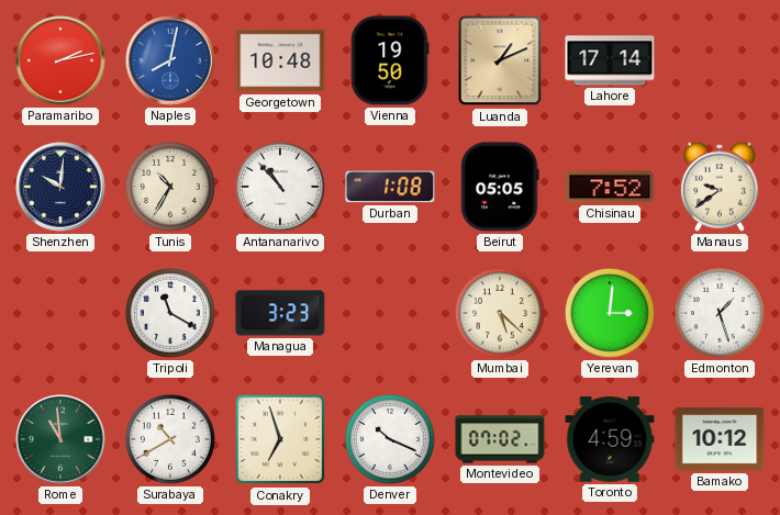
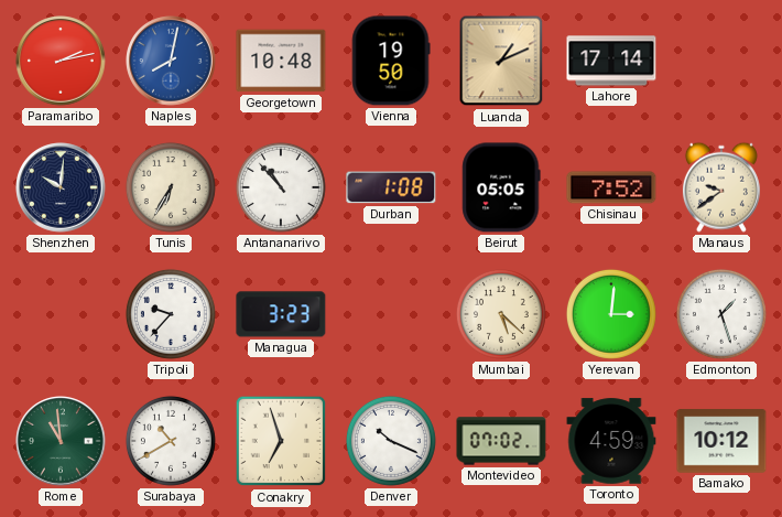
Tunis: 10:35 -> 6:35 (171, 187)
Tripoli: 11:20 -> 9:37 (171, 314)
